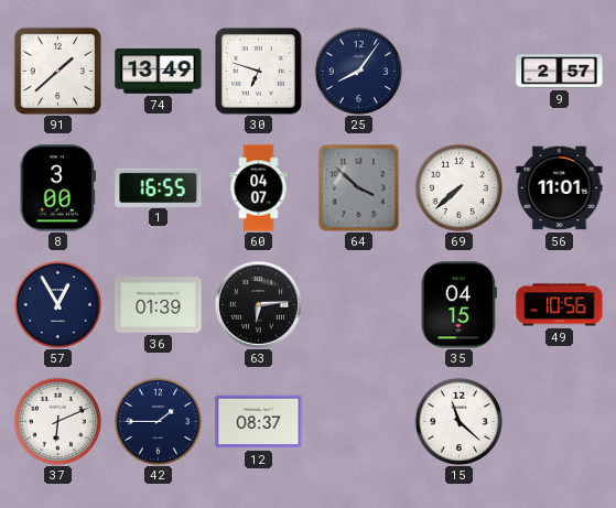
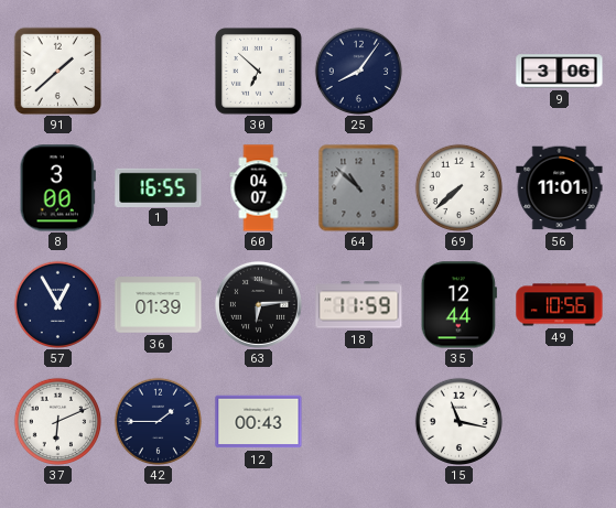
74: 13:49 -> none (159, 72)
30: 6:48 -> 6:52 (259, 72)
9: 2:57 -> 3:06 (560, 72)
64: 3:52 -> 10:52 (359, 188)
18: none -> 11:59 (359, 305)
35: 04:15 -> 12:44 (458, 305)
12: 08:37 -> 00:43 (259, 422)
15: 11:22 -> 11:17 (458, 421)
